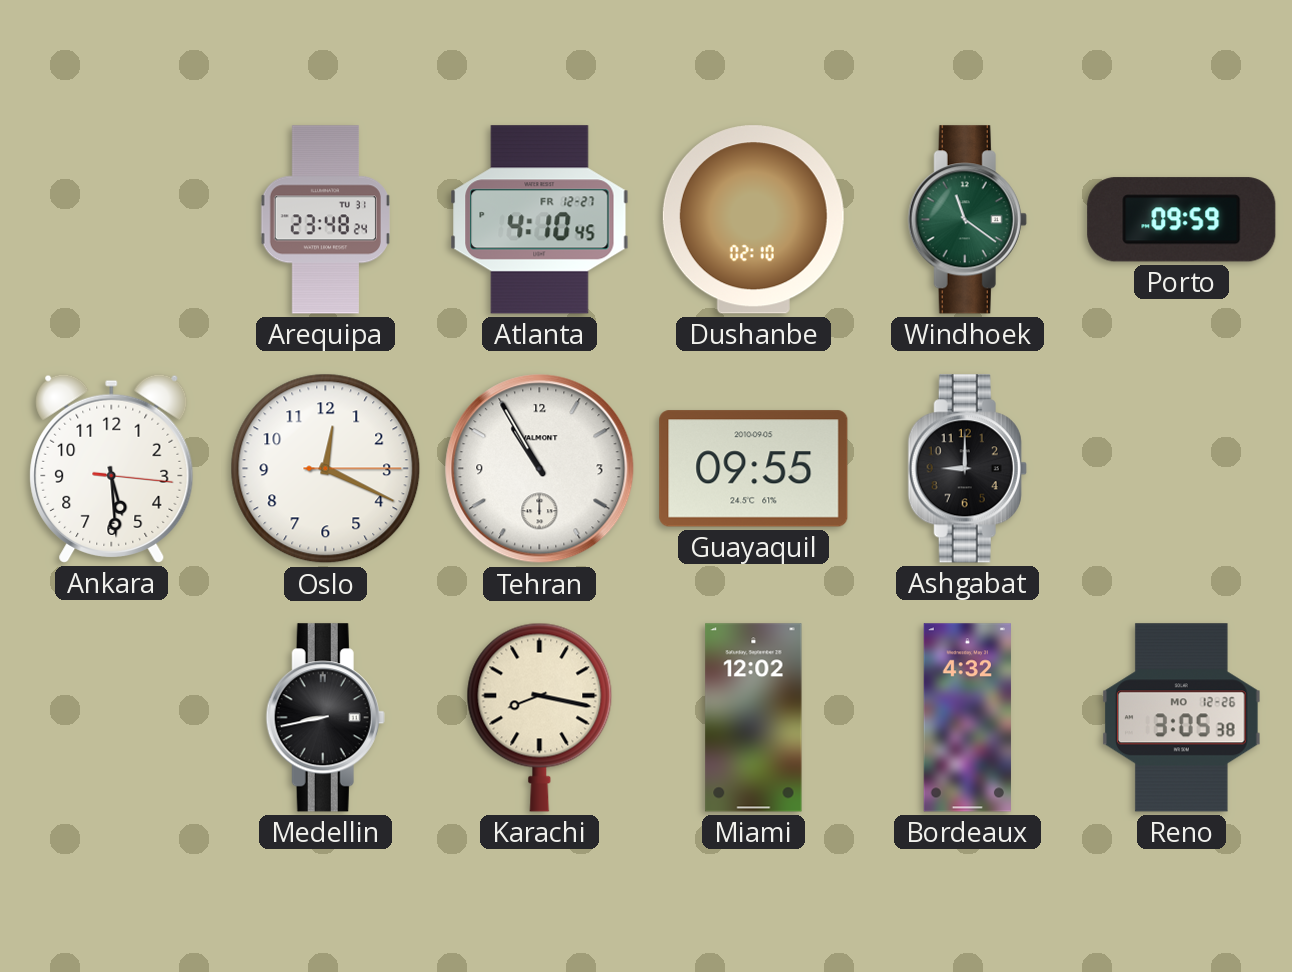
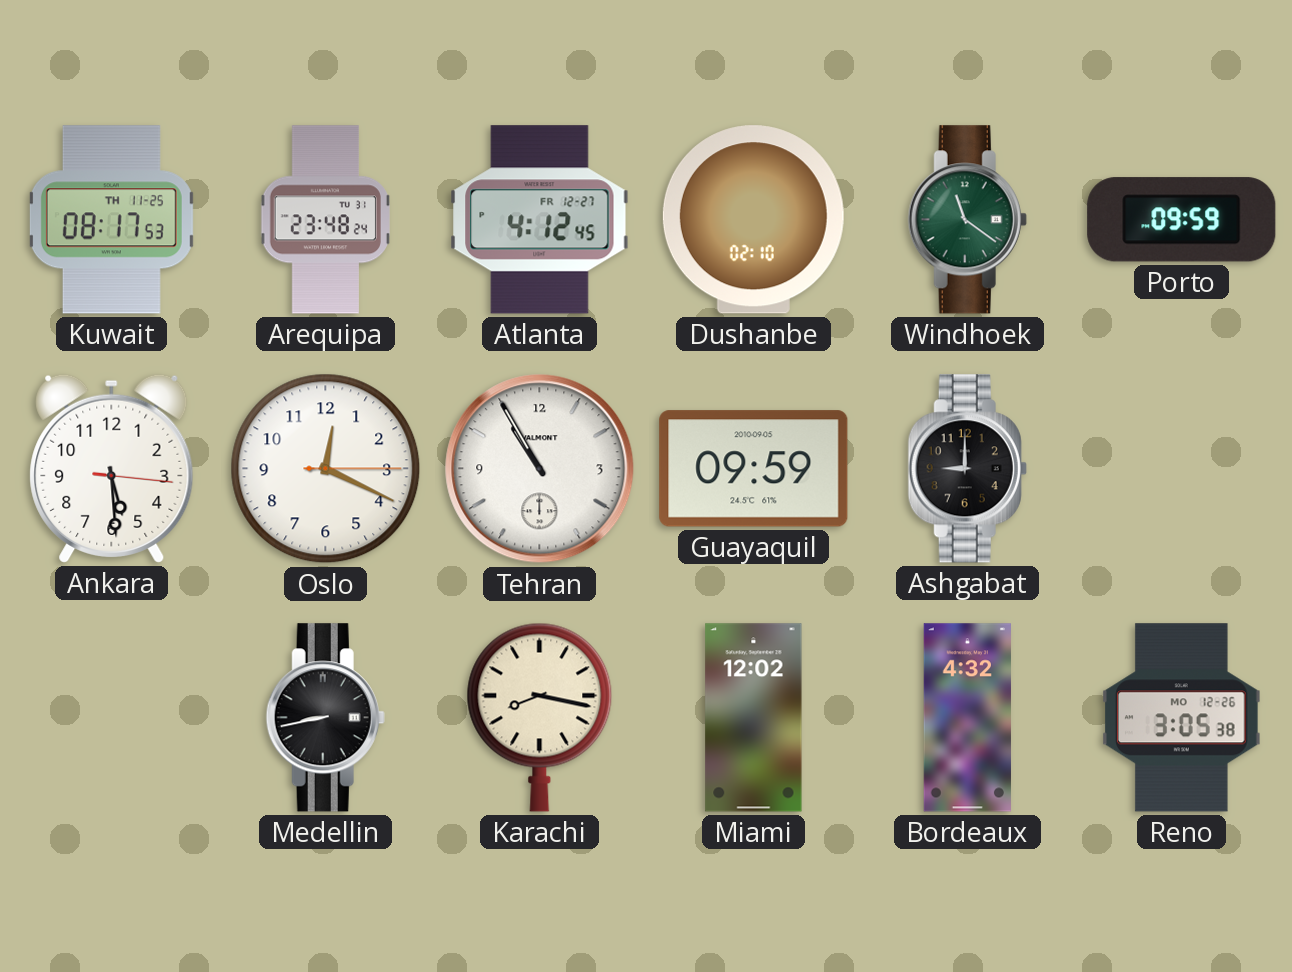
Kuwait: none -> 08:17 (111, 220)
Atlanta: 4:10 -> 4:12 (540, 220)
Guayaquil: 09:55 -> 09:59 (754, 469)
